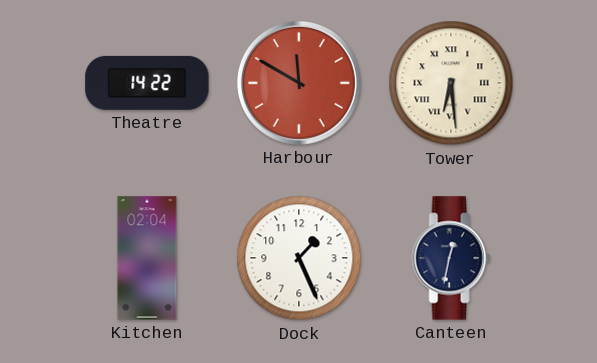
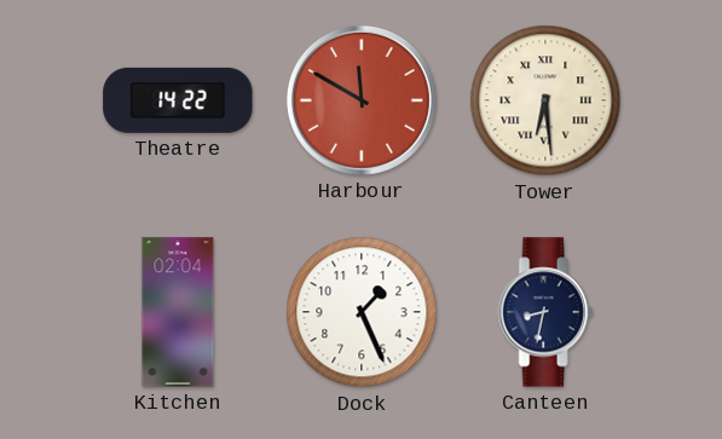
Canteen: 12:32 -> 8:32 (545, 312)
